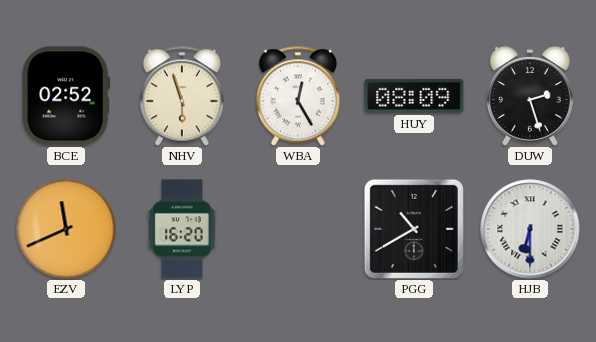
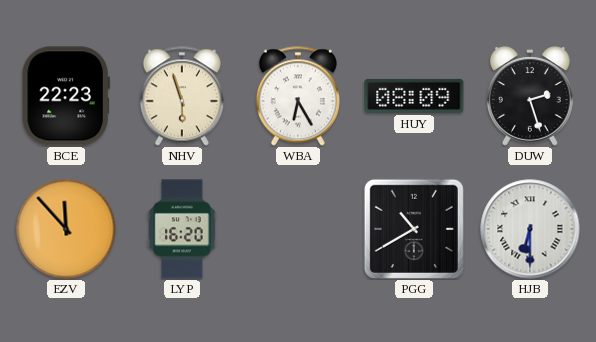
BCE: 02:52 -> 22:23 (66, 96)
WBA: 12:25 -> 6:25 (298, 96)
EZV: 11:41 -> 11:53 (66, 229)
